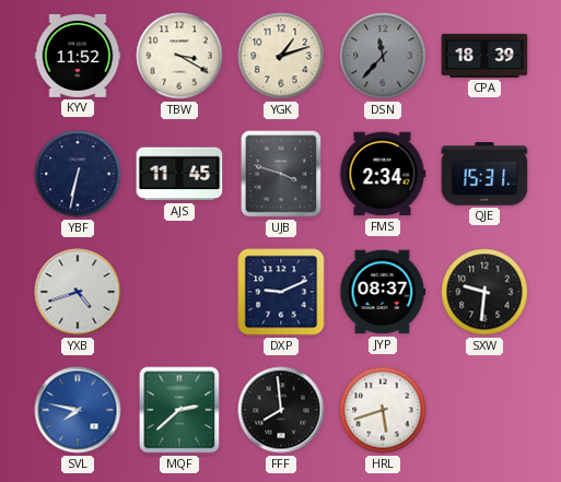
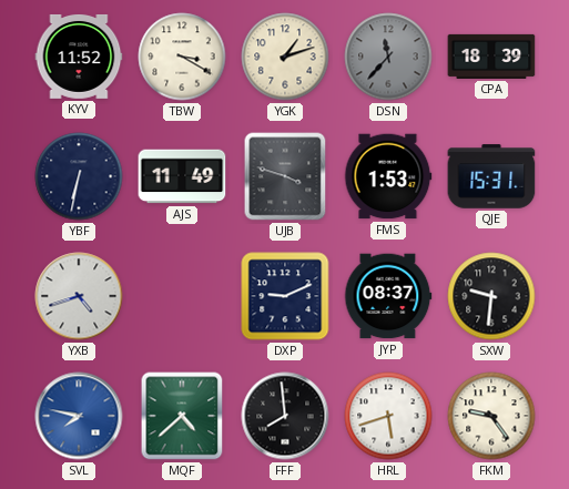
AJS: 11:45 -> 11:49 (182, 176)
FMS: 2:34 -> 1:53 (388, 176)
MQF: 2:38 -> 4:38 (182, 416)
FKM: none -> 9:24 (491, 416)
